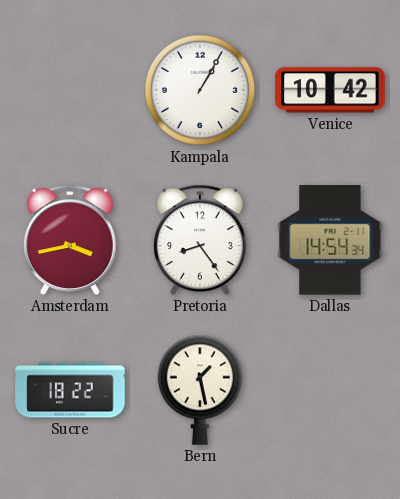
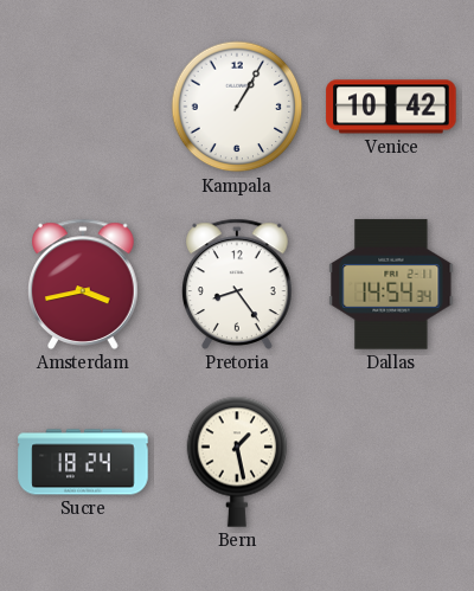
Sucre: 18:22 -> 18:24 (83, 462)
